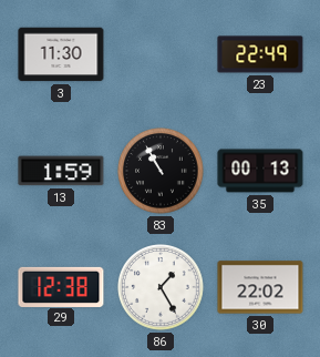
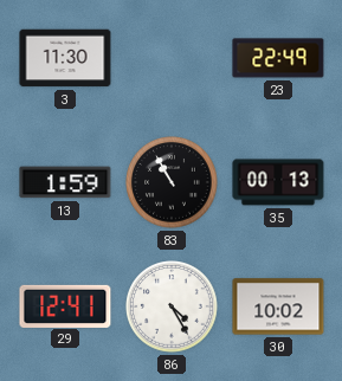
29: 12:38 -> 12:41 (65, 305)
86: 1:25 -> 4:25 (172, 306)
30: 22:02 -> 10:02 (278, 306)
